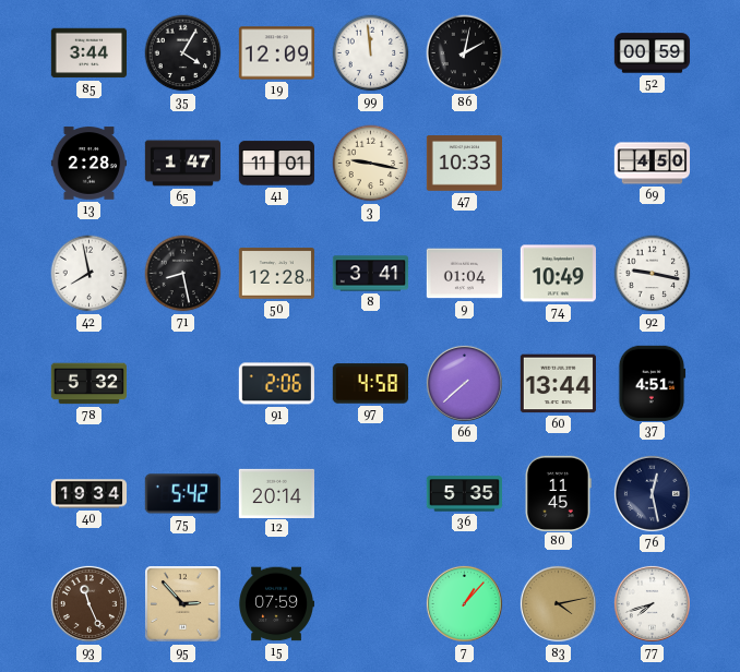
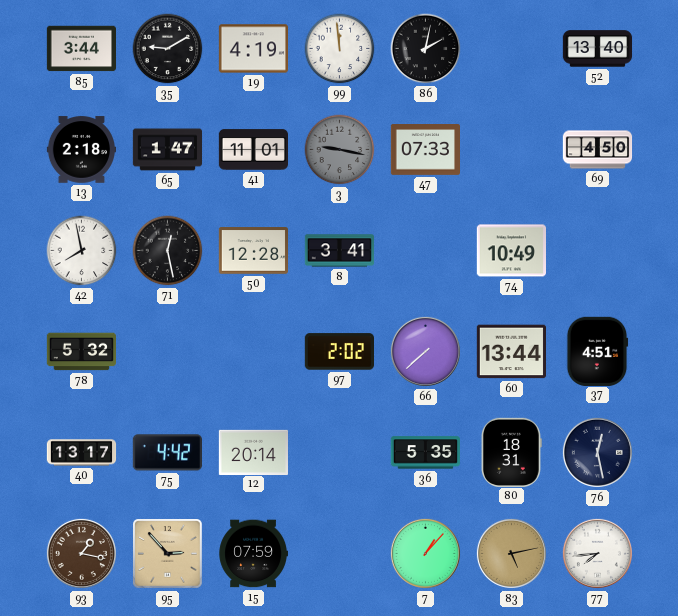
35: 4:05 -> 9:10 (168, 49)
19: 12:09 -> 4:19 (253, 49)
52: 00:59 -> 13:40 (598, 49)
13: 2:28 -> 2:18 (81, 150)
3 dial: cream -> grey (340, 150)
47: 10:33 -> 07:33 (425, 150)
71: 8:28 -> 12:28 (168, 251)
9: 01:04 -> none (464, 274)
92: 9:17 -> none (653, 274)
91: 2:06 -> none (276, 384)
97: 4:58 -> 2:02 (339, 352)
40: 19:34 -> 13:17 (82, 453)
75: 5:42 -> 4:42 (167, 453)
80: 11:45 -> 18:31 (512, 452)
93: 11:26 -> 1:17 (81, 553)
83: 4:13 -> 5:13 (511, 553)
77: 7:42 -> 7:44 (597, 553)
